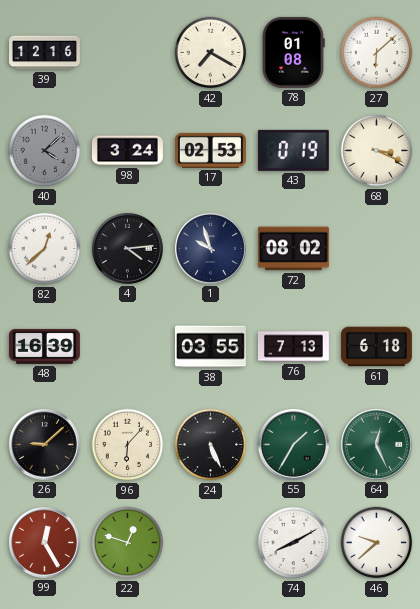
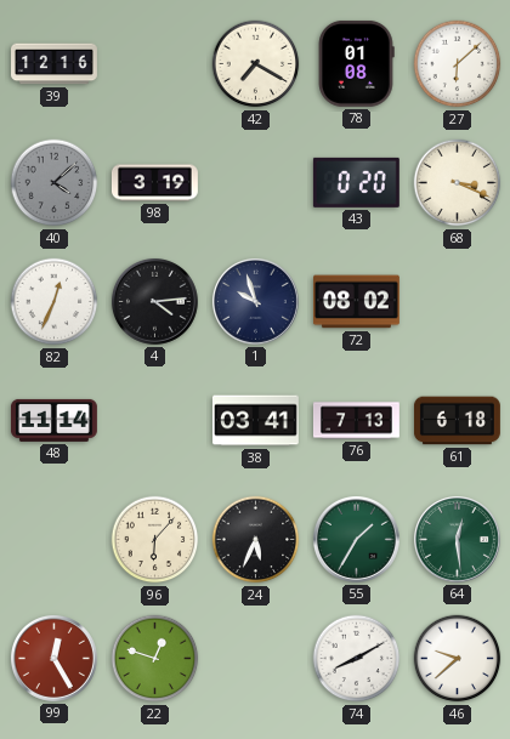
98: 3:24 -> 3:19 (154, 183)
17: 02:53 -> none (210, 150)
43: 0:19 -> 0:20 (356, 182)
82: 12:38 -> 12:34 (55, 302)
48: 16:39 -> 11:14 (53, 420)
38: 03:55 -> 03:41 (255, 421)
26: 9:08 -> none (44, 444)
24: 5:26 -> 5:34 (256, 540)
64: 12:26 -> 12:29 (457, 539)
